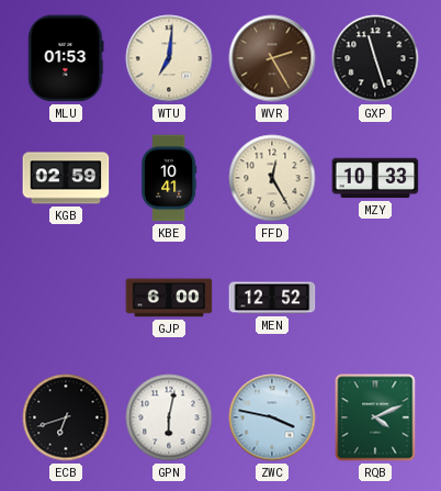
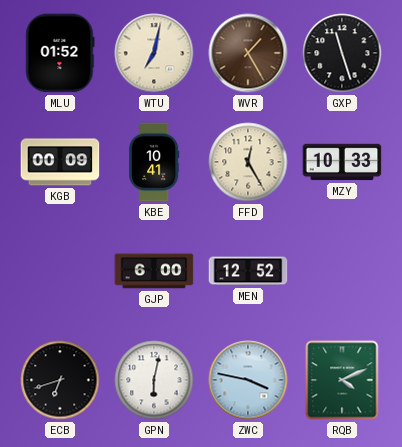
MLU: 01:53 -> 01:52 (60, 53)
WTU: 7:01 -> 7:02 (154, 53)
WVR: 2:25 -> 1:25 (248, 53)
KGB: 02:59 -> 00:09 (60, 162)
